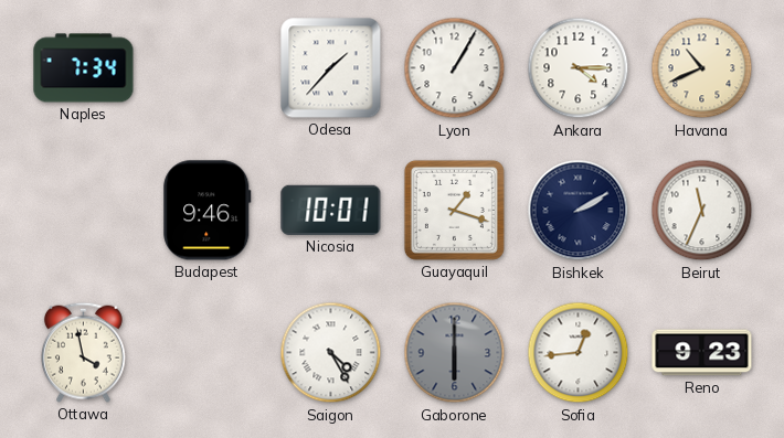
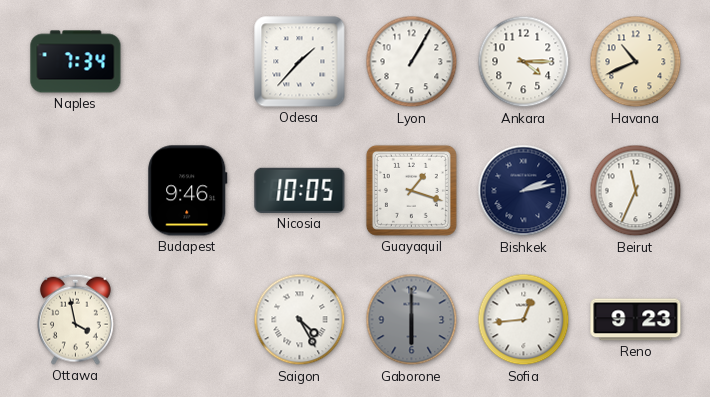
Nicosia: 10:01 -> 10:05 (300, 190)
Bishkek: 2:10 -> 2:13 (524, 191)
